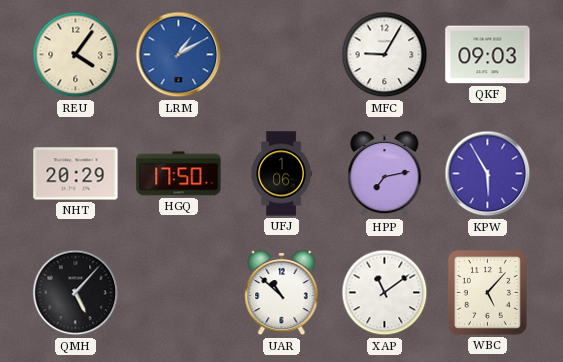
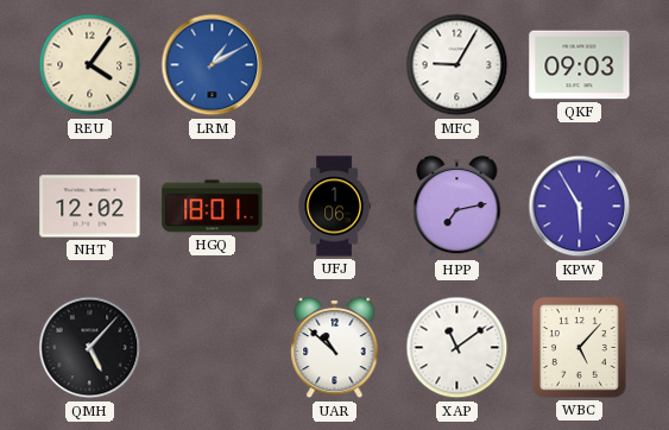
NHT: 20:29 -> 12:02 (90, 207)
HGQ: 17:50 -> 18:01 (213, 207)
